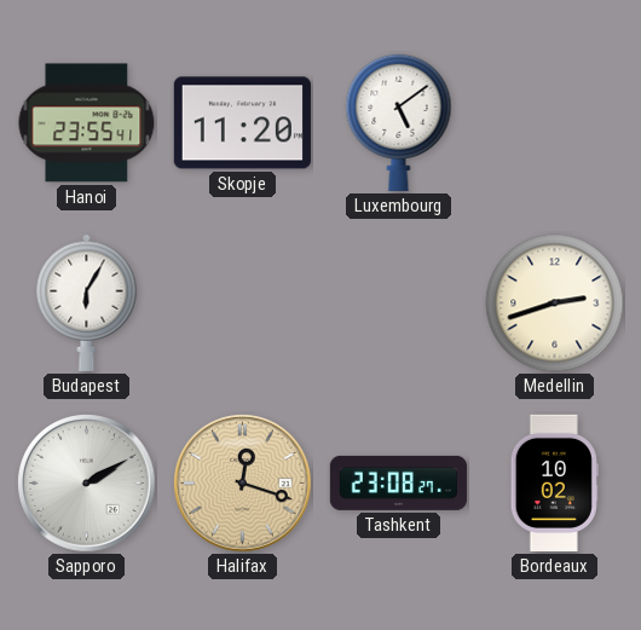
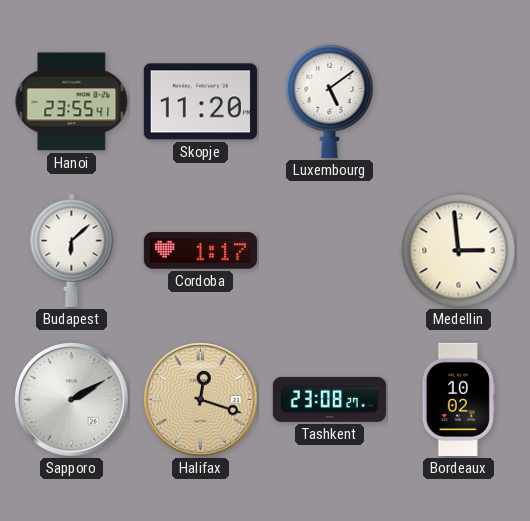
Budapest: 6:05 -> 6:08 (72, 250)
Cordoba: none -> 1:17 (200, 251)
Medellin: 2:42 -> 2:59 (459, 251)
